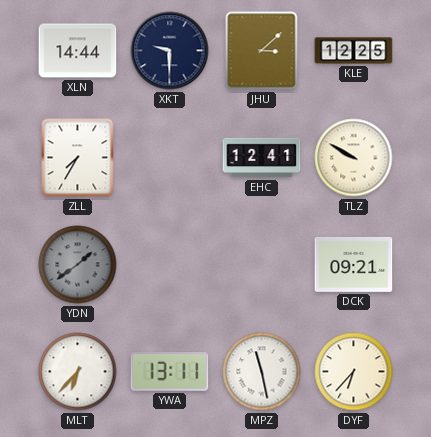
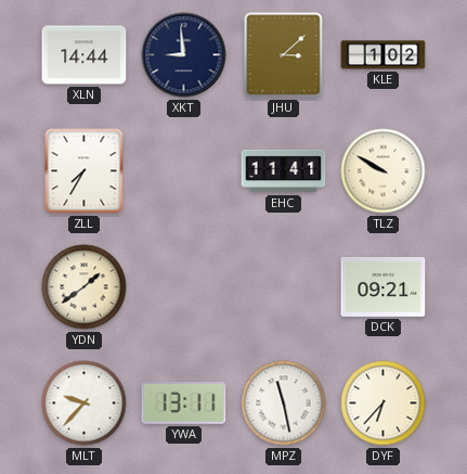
XKT: 9:30 -> 8:59 (184, 55)
KLE: 12:25 -> 1:02 (384, 55)
EHC: 12:41 -> 11:41 (284, 171)
YDN dial: grey -> cream (85, 287)
MLT: 6:37 -> 9:37 (85, 403)
